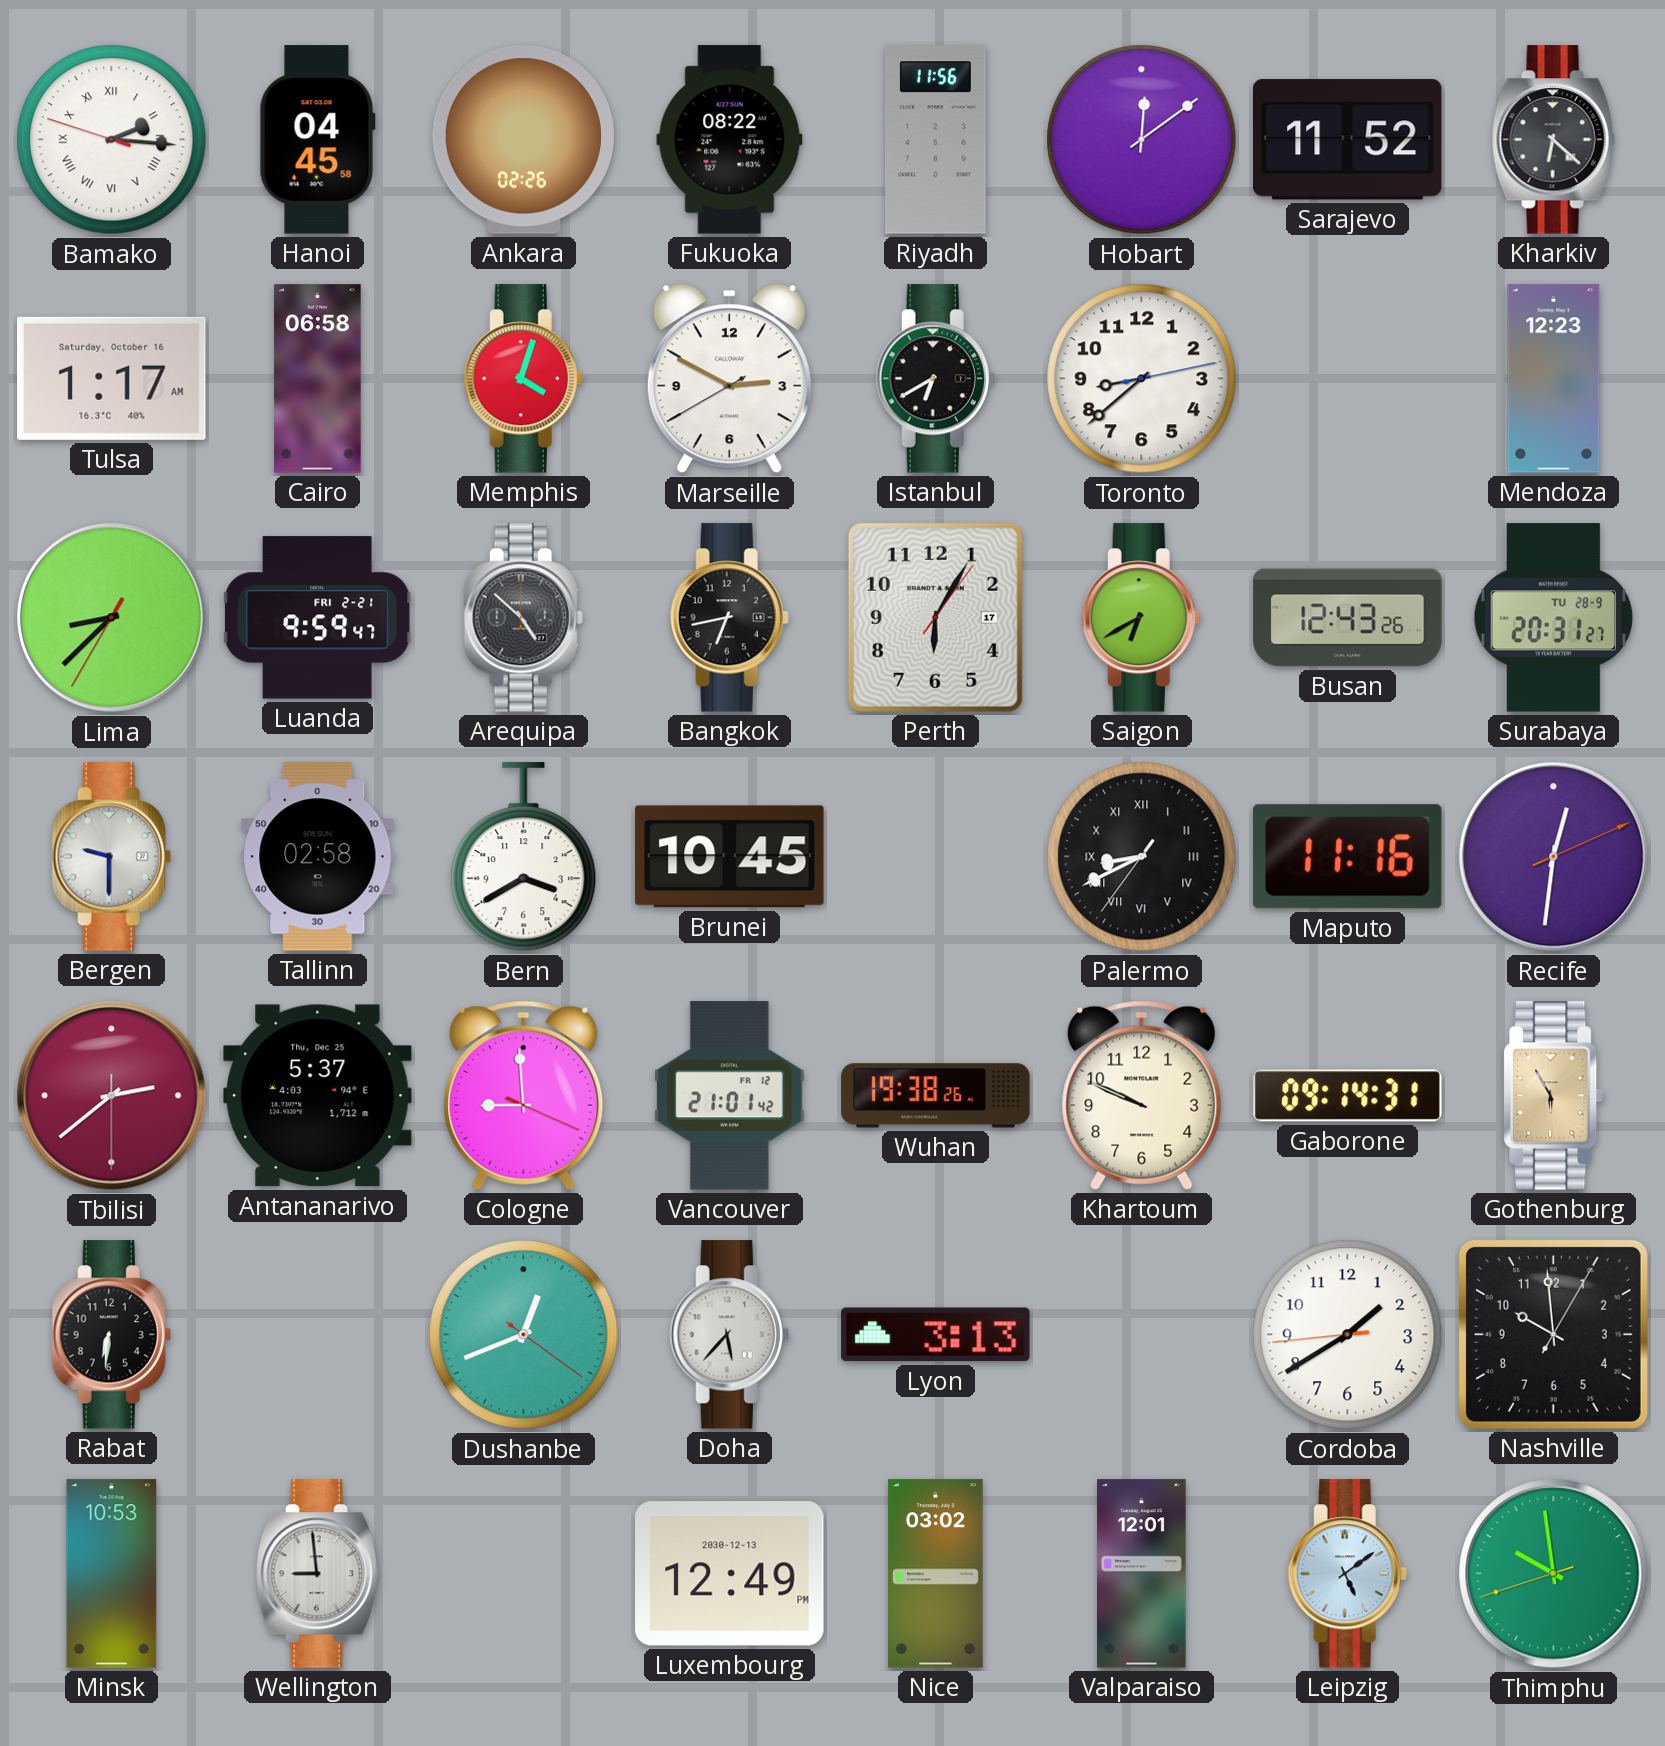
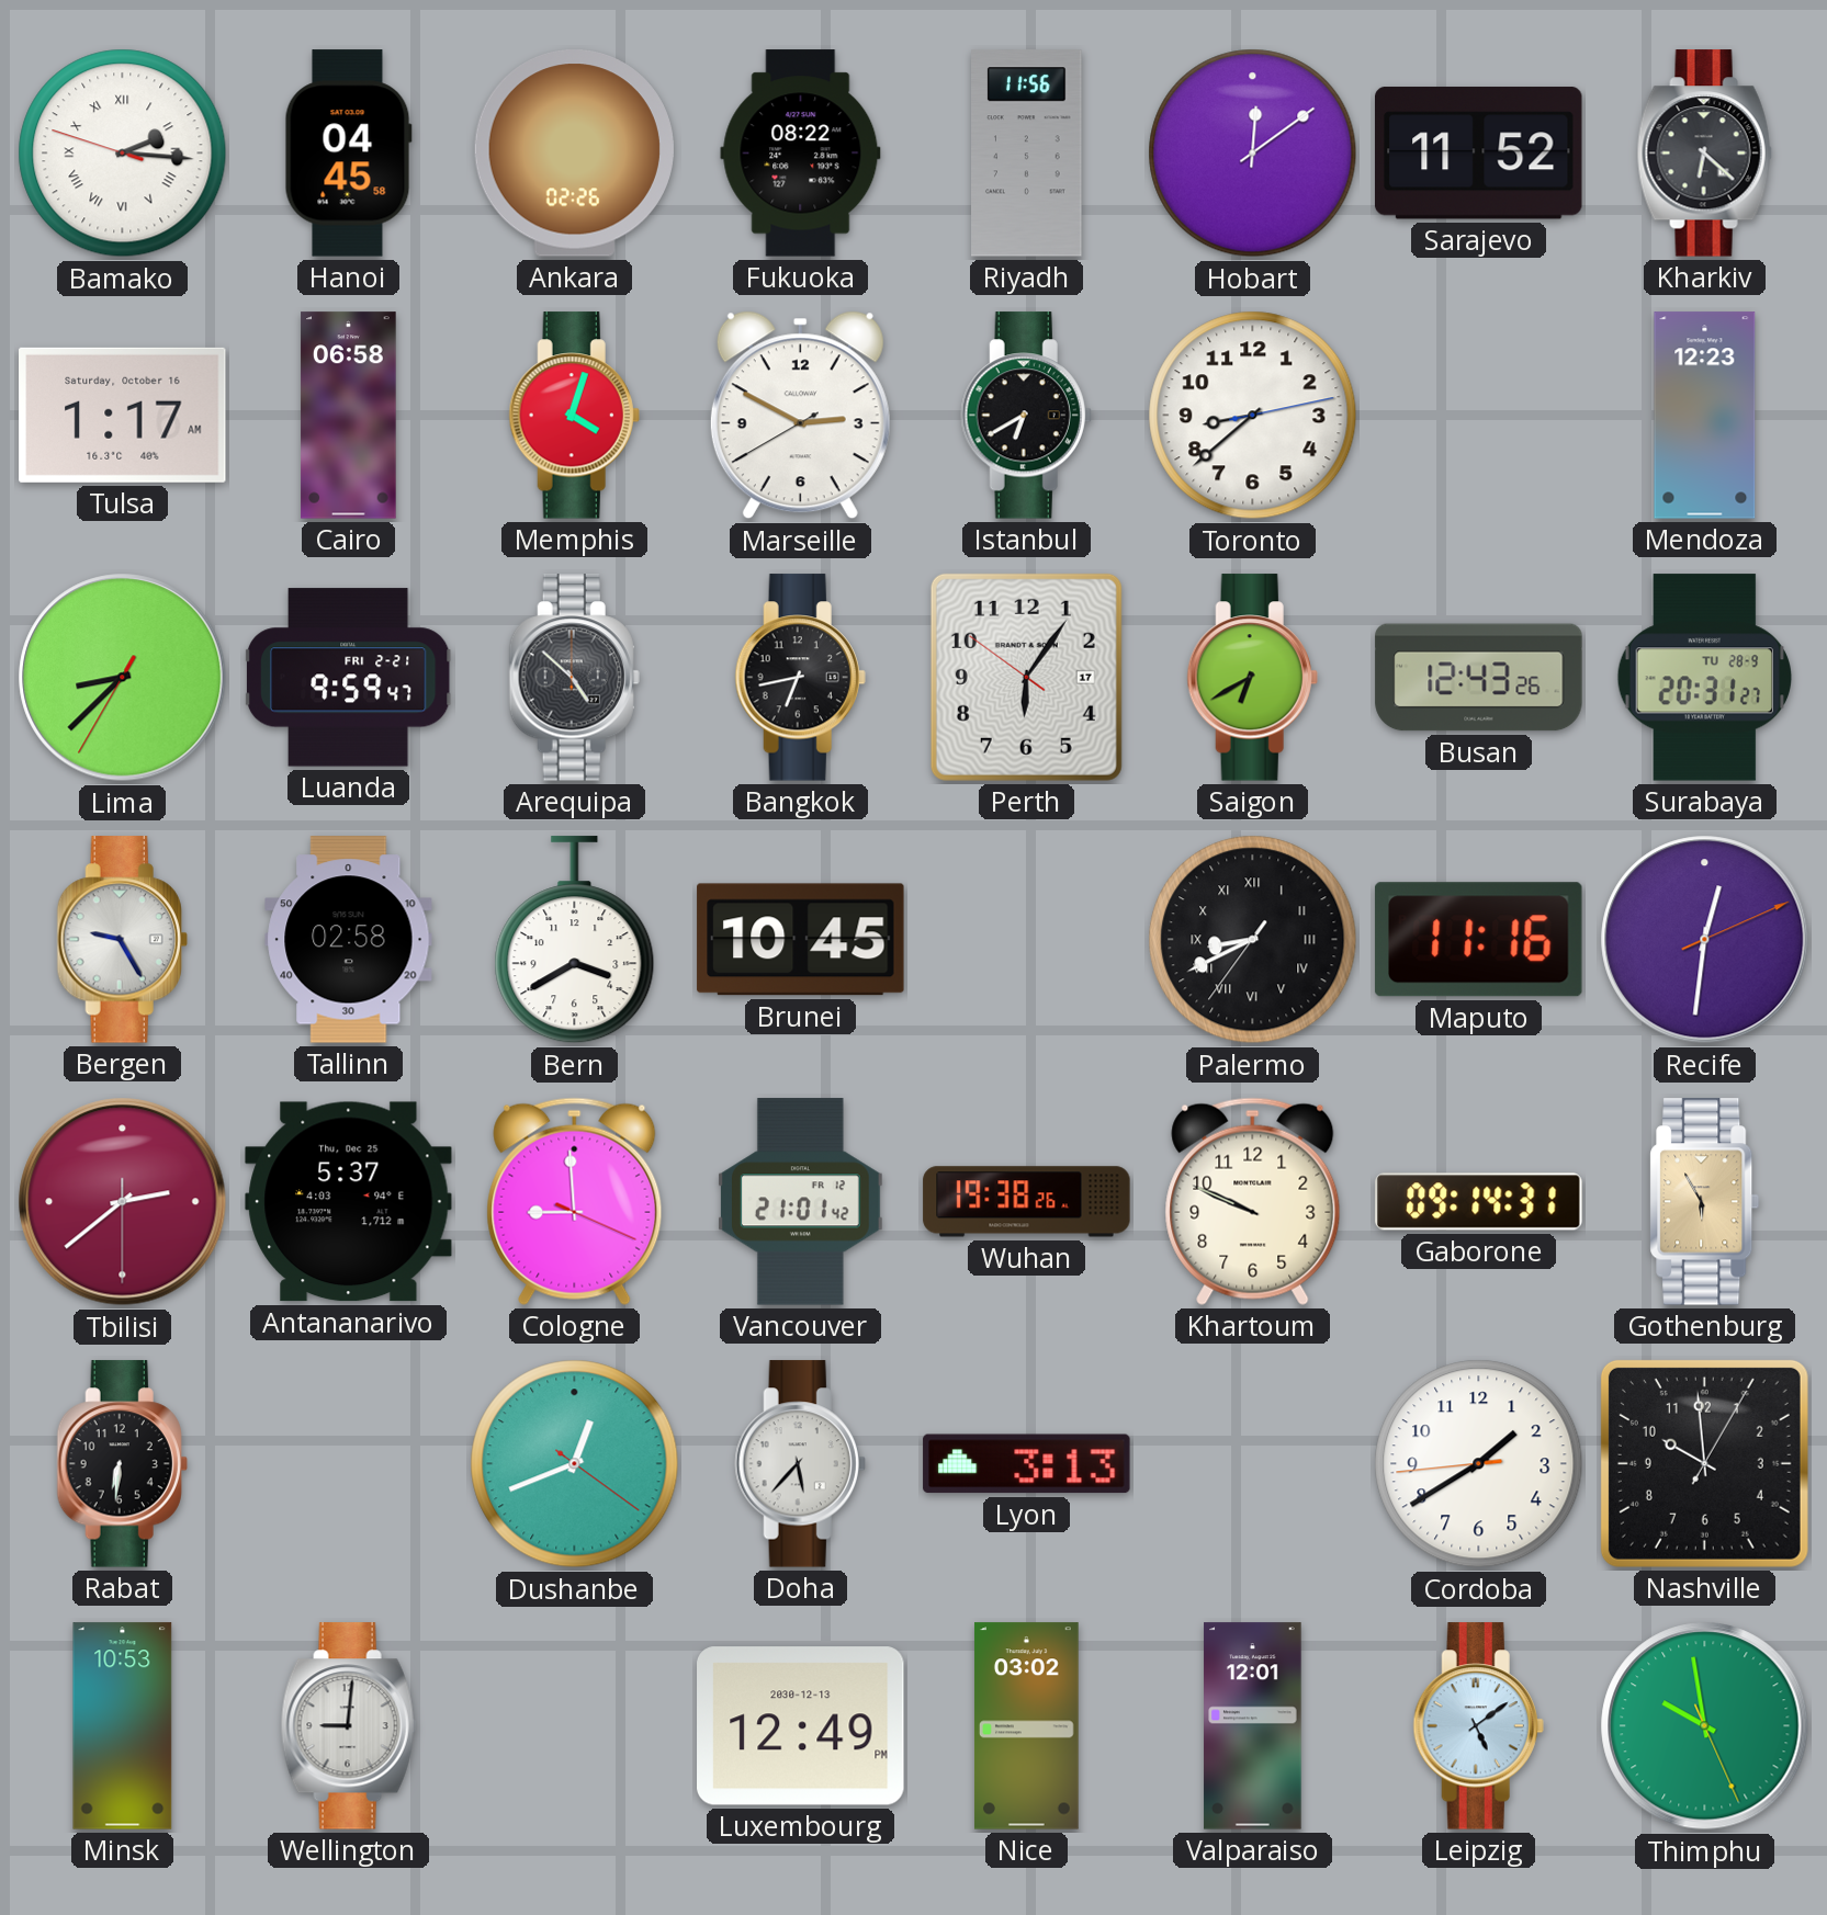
Perth: 6:05:06 -> 6:05:51 (1026, 677)
Bergen: 9:30 -> 9:25 (122, 940)
Wellington: 8:59 -> 9:01 (348, 1726)
Thimphu: 9:58:42 -> 9:58:26 (1705, 1726)
